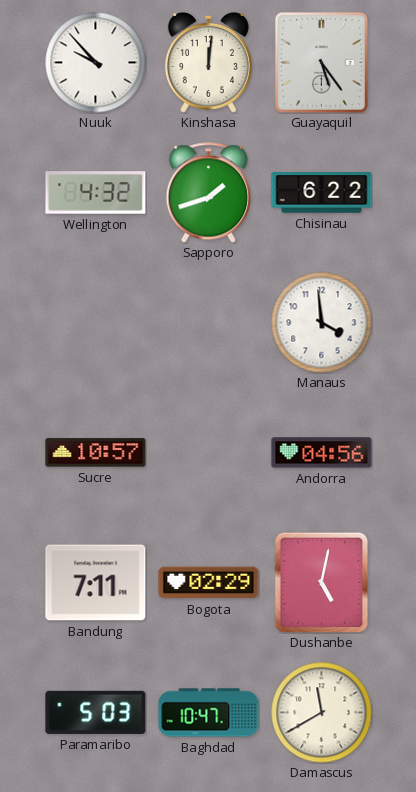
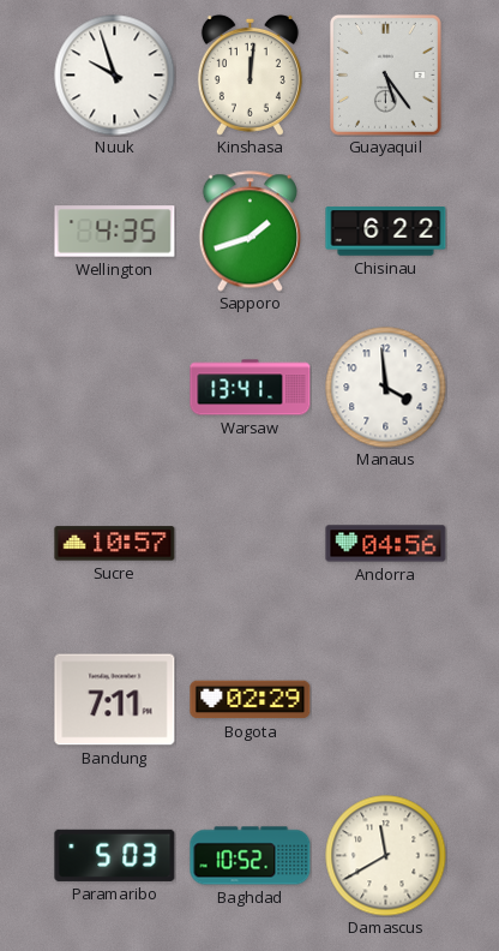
Nuuk: 9:53 -> 9:57 (115, 76)
Wellington: 4:32 -> 4:35 (115, 232)
Warsaw: none -> 13:41 (251, 388)
Dushanbe: 5:02 -> none (322, 582)
Baghdad: 10:47 -> 10:52 (251, 856)
